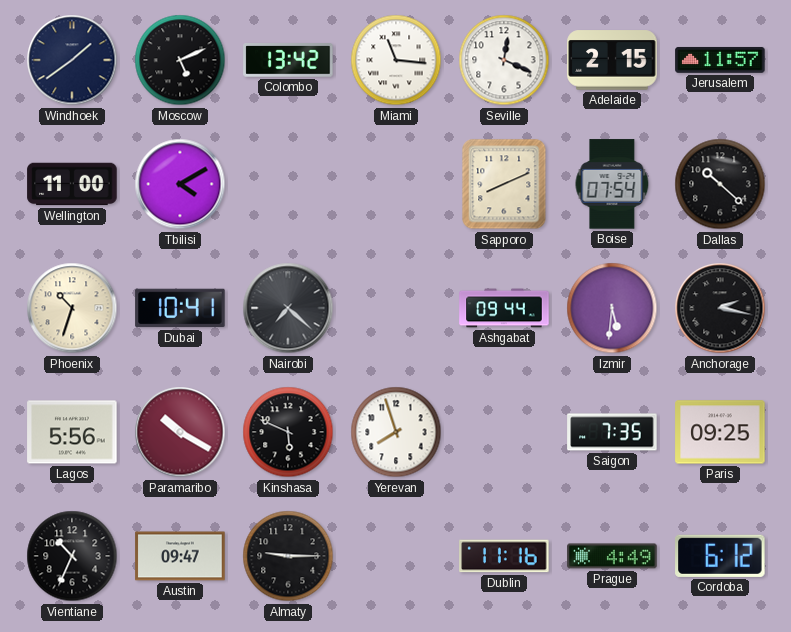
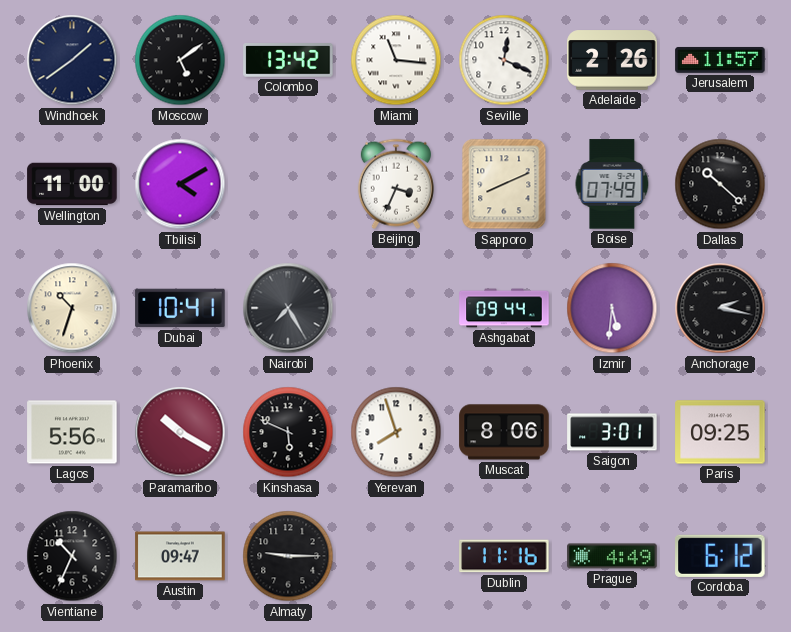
Moscow: 5:11 -> 5:09 (180, 60)
Adelaide: 2:15 -> 2:26 (612, 60)
Beijing: none -> 3:34 (396, 184)
Boise: 07:54 -> 07:49 (612, 184)
Nairobi: 7:22 -> 7:25 (288, 308)
Muscat: none -> 8:06 (504, 432)
Saigon: 7:35 -> 3:01 (612, 432)
